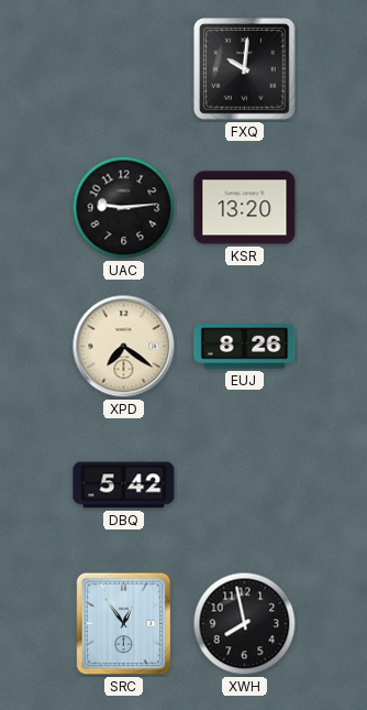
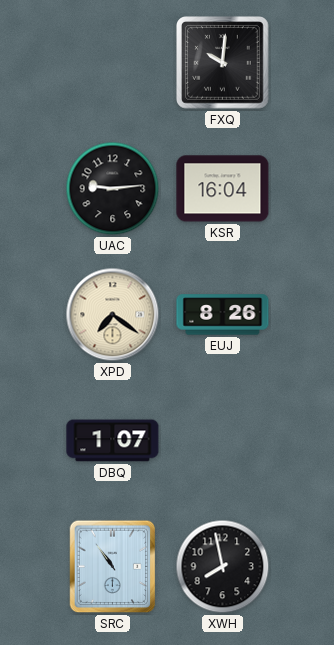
KSR: 13:20 -> 16:04 (223, 189)
DBQ: 5:42 -> 1:07 (113, 441)
SRC: 12:54 -> 10:54 (113, 567)
